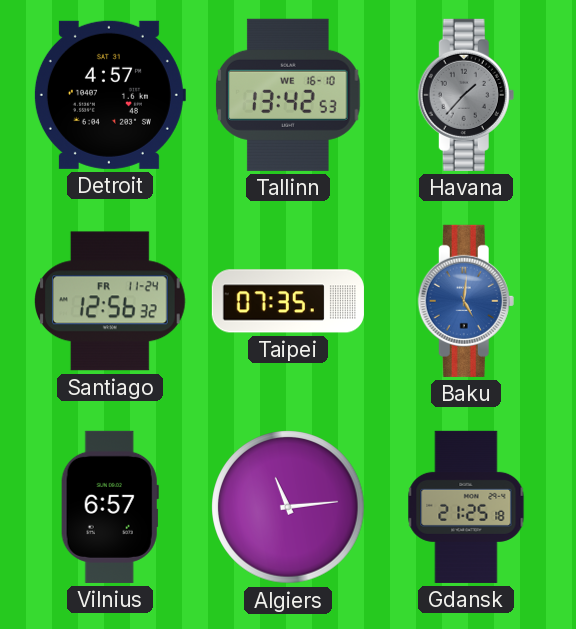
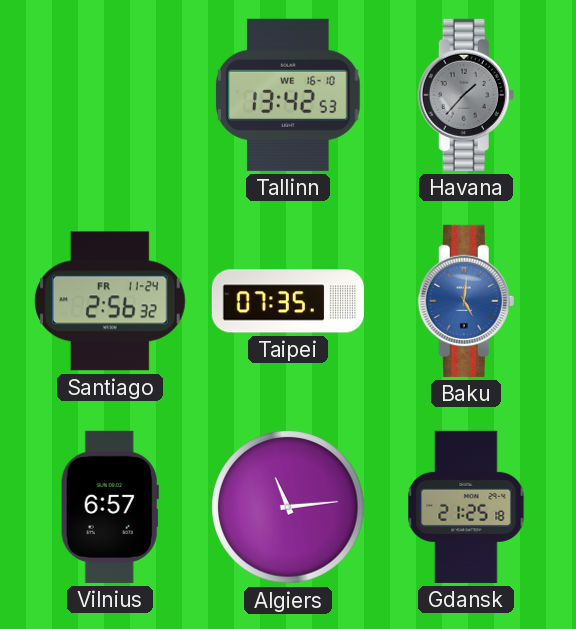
Detroit: 4:57 -> none (109, 95)
Santiago: 12:56 -> 2:56 (111, 301)
